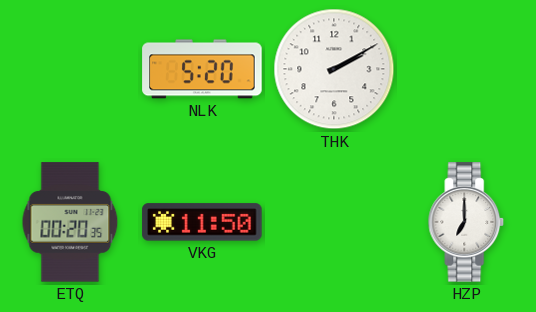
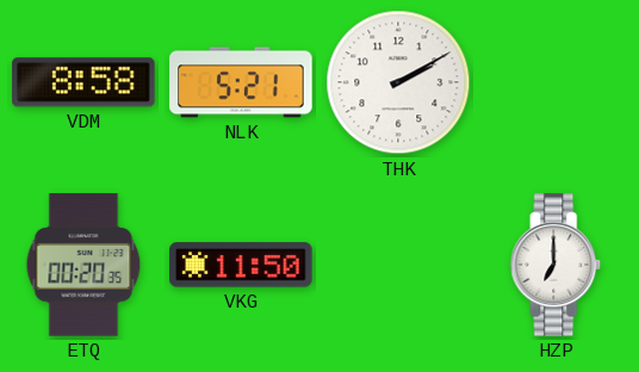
VDM: none -> 8:58 (83, 82)
NLK: 5:20 -> 5:21 (241, 82)
